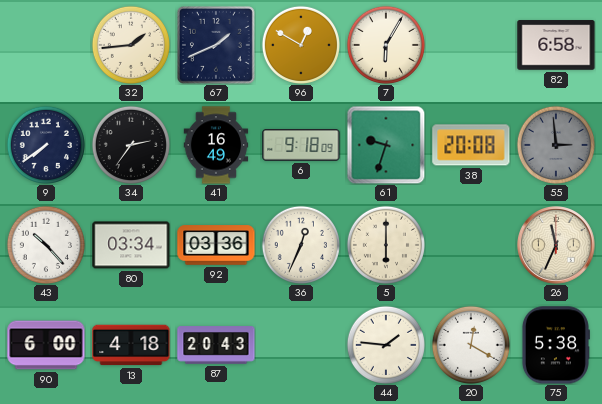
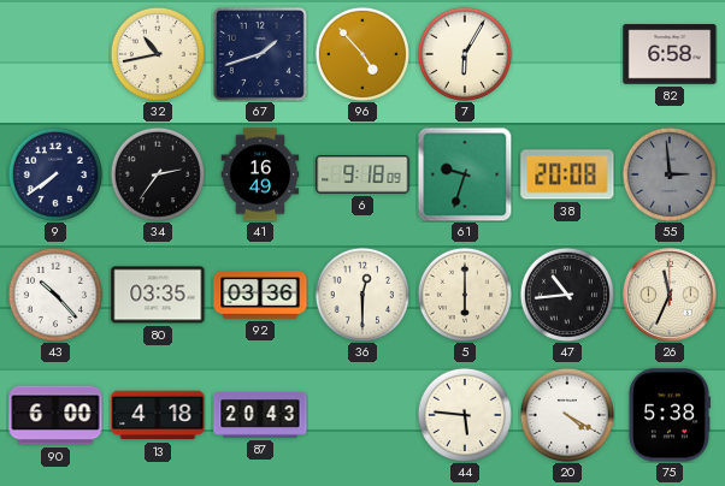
32: 1:44 -> 10:43 (158, 54)
67: 1:41 -> 1:42 (260, 54)
96: 12:50 -> 4:53 (362, 54)
80: 03:34 -> 03:35 (158, 295)
36: 12:34 -> 12:30 (362, 295)
47: none -> 10:44 (567, 295)
44: 1:46 -> 5:46 (465, 415)
20: 12:20 -> 4:20 (567, 415)
